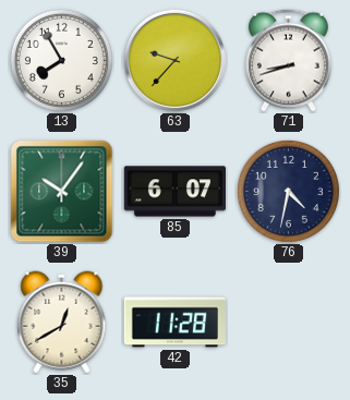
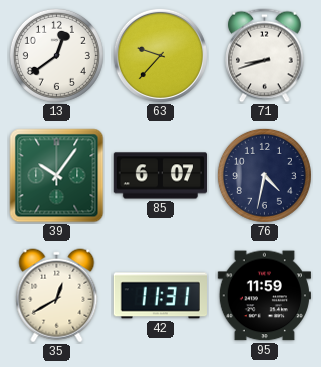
13: 7:55 -> 12:39 (56, 55)
42: 11:28 -> 11:31 (160, 296)
95: none -> 11:59 (264, 296)
